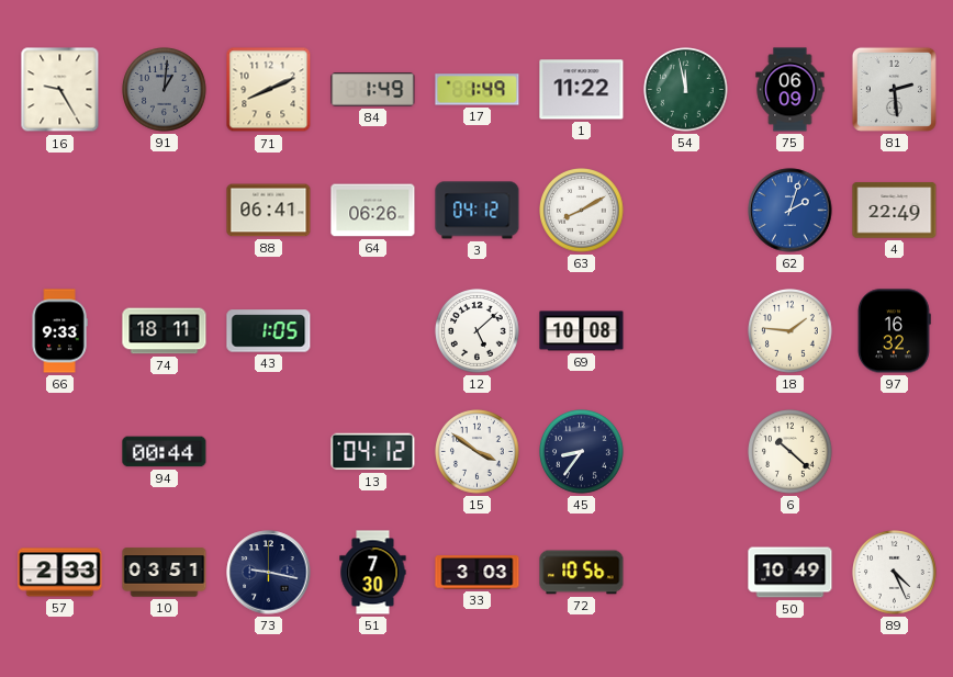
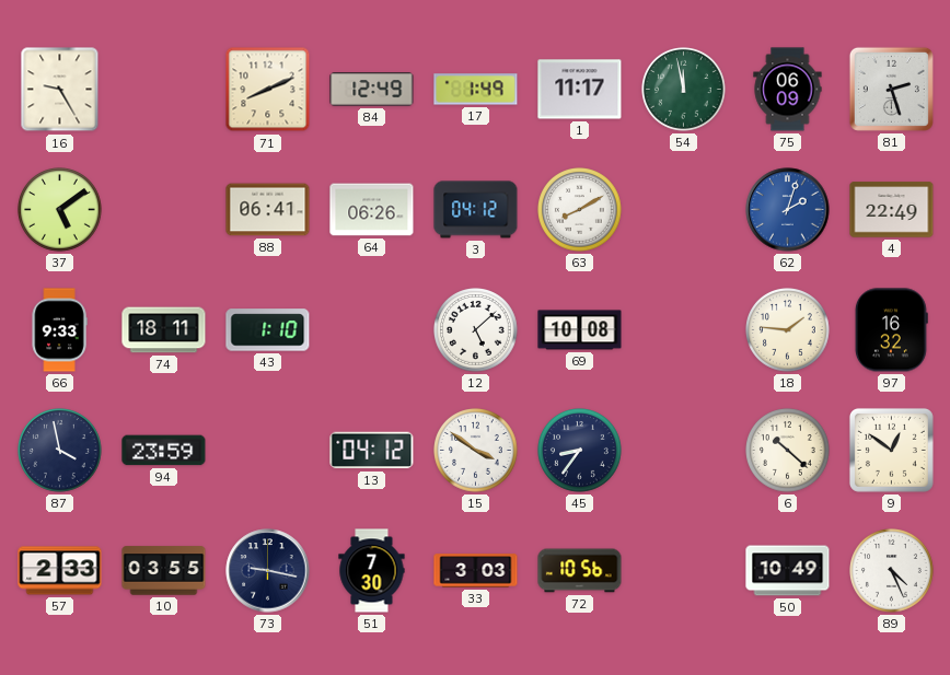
91: 1:01 -> none (165, 90)
84: 1:49 -> 12:49 (372, 90)
1: 11:22 -> 11:17 (580, 90)
81: 2:29 -> 2:27 (891, 89)
37: none -> 5:09 (60, 210)
43: 1:05 -> 1:10 (268, 330)
87: none -> 3:58 (60, 451)
94: 00:44 -> 23:59 (164, 451)
9: none -> 12:51 (891, 450)
10: 03:51 -> 03:55 (164, 571)
